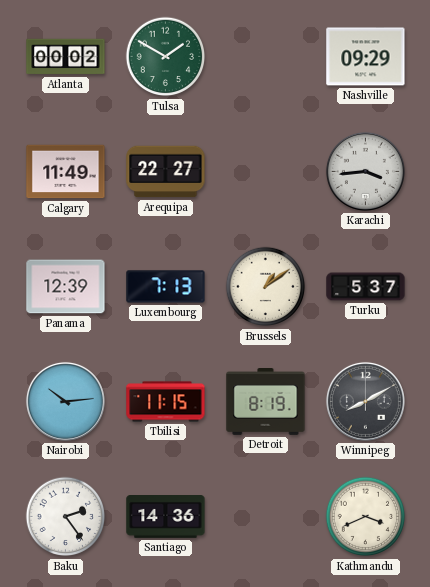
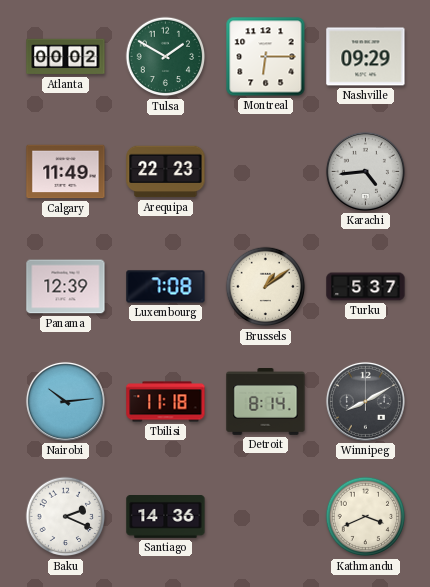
Montreal: none -> 6:15 (266, 57)
Arequipa: 22:27 -> 22:23 (166, 172)
Karachi: 3:44 -> 4:44 (365, 171)
Luxembourg: 7:13 -> 7:08 (166, 287)
Tbilisi: 11:15 -> 11:18 (166, 402)
Detroit: 8:19 -> 8:14 (266, 402)
Baku: 2:24 -> 2:19 (66, 517)
